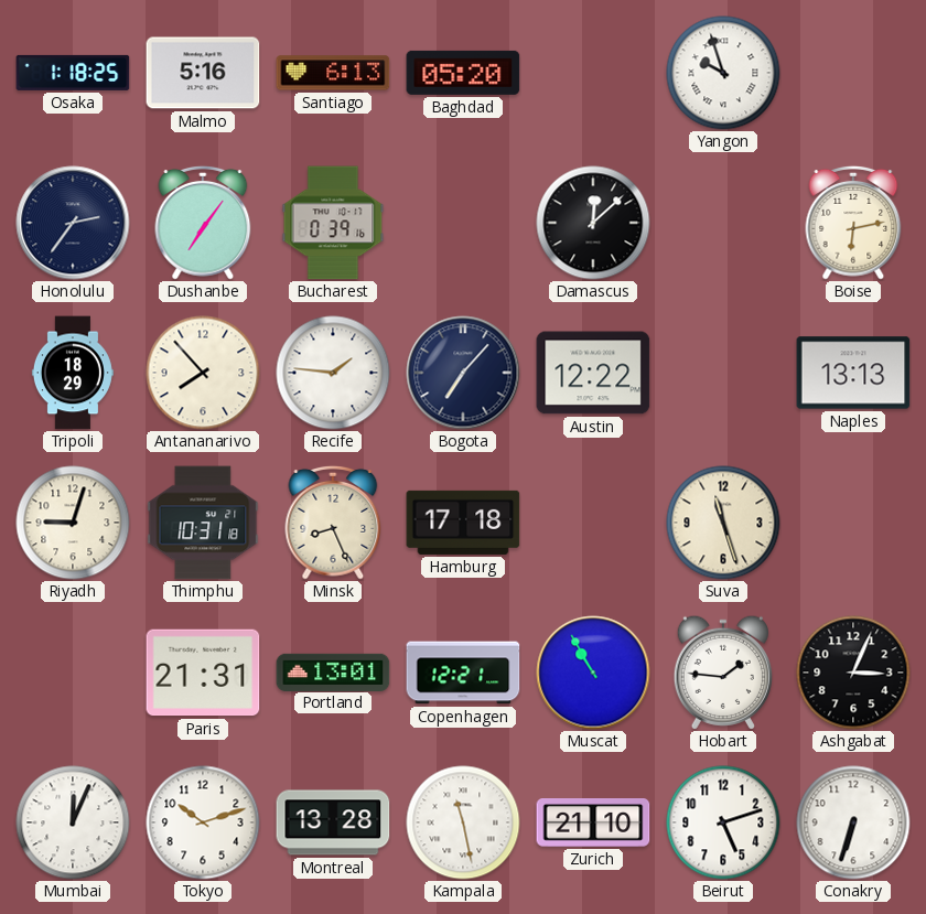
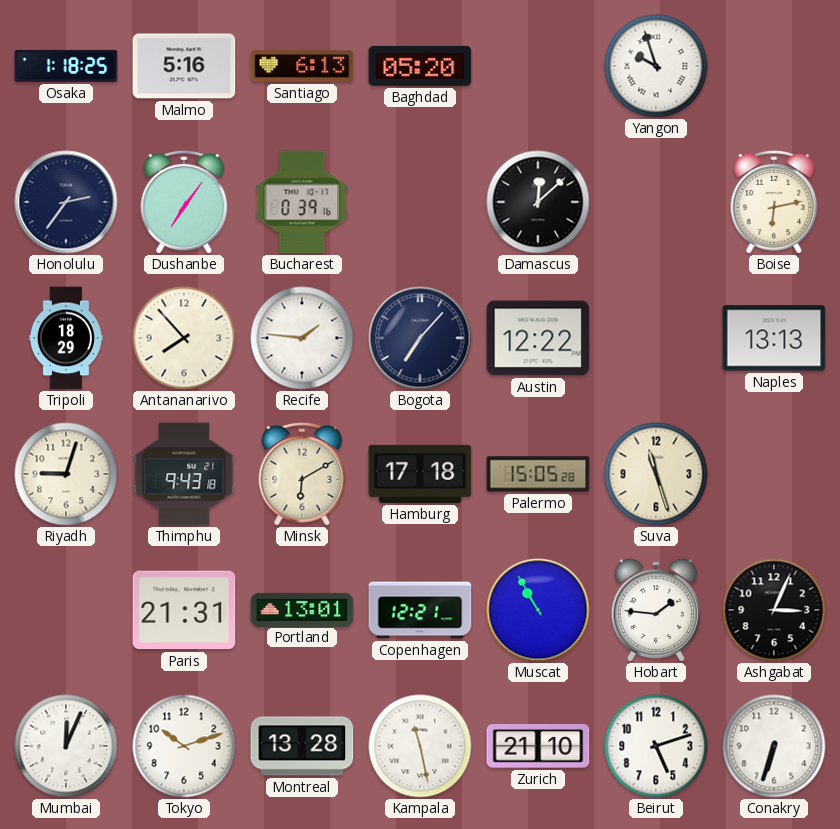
Thimphu: 10:31 -> 9:43 (184, 474)
Minsk: 8:26 -> 6:10 (302, 474)
Palermo: none -> 15:05 (538, 474)
